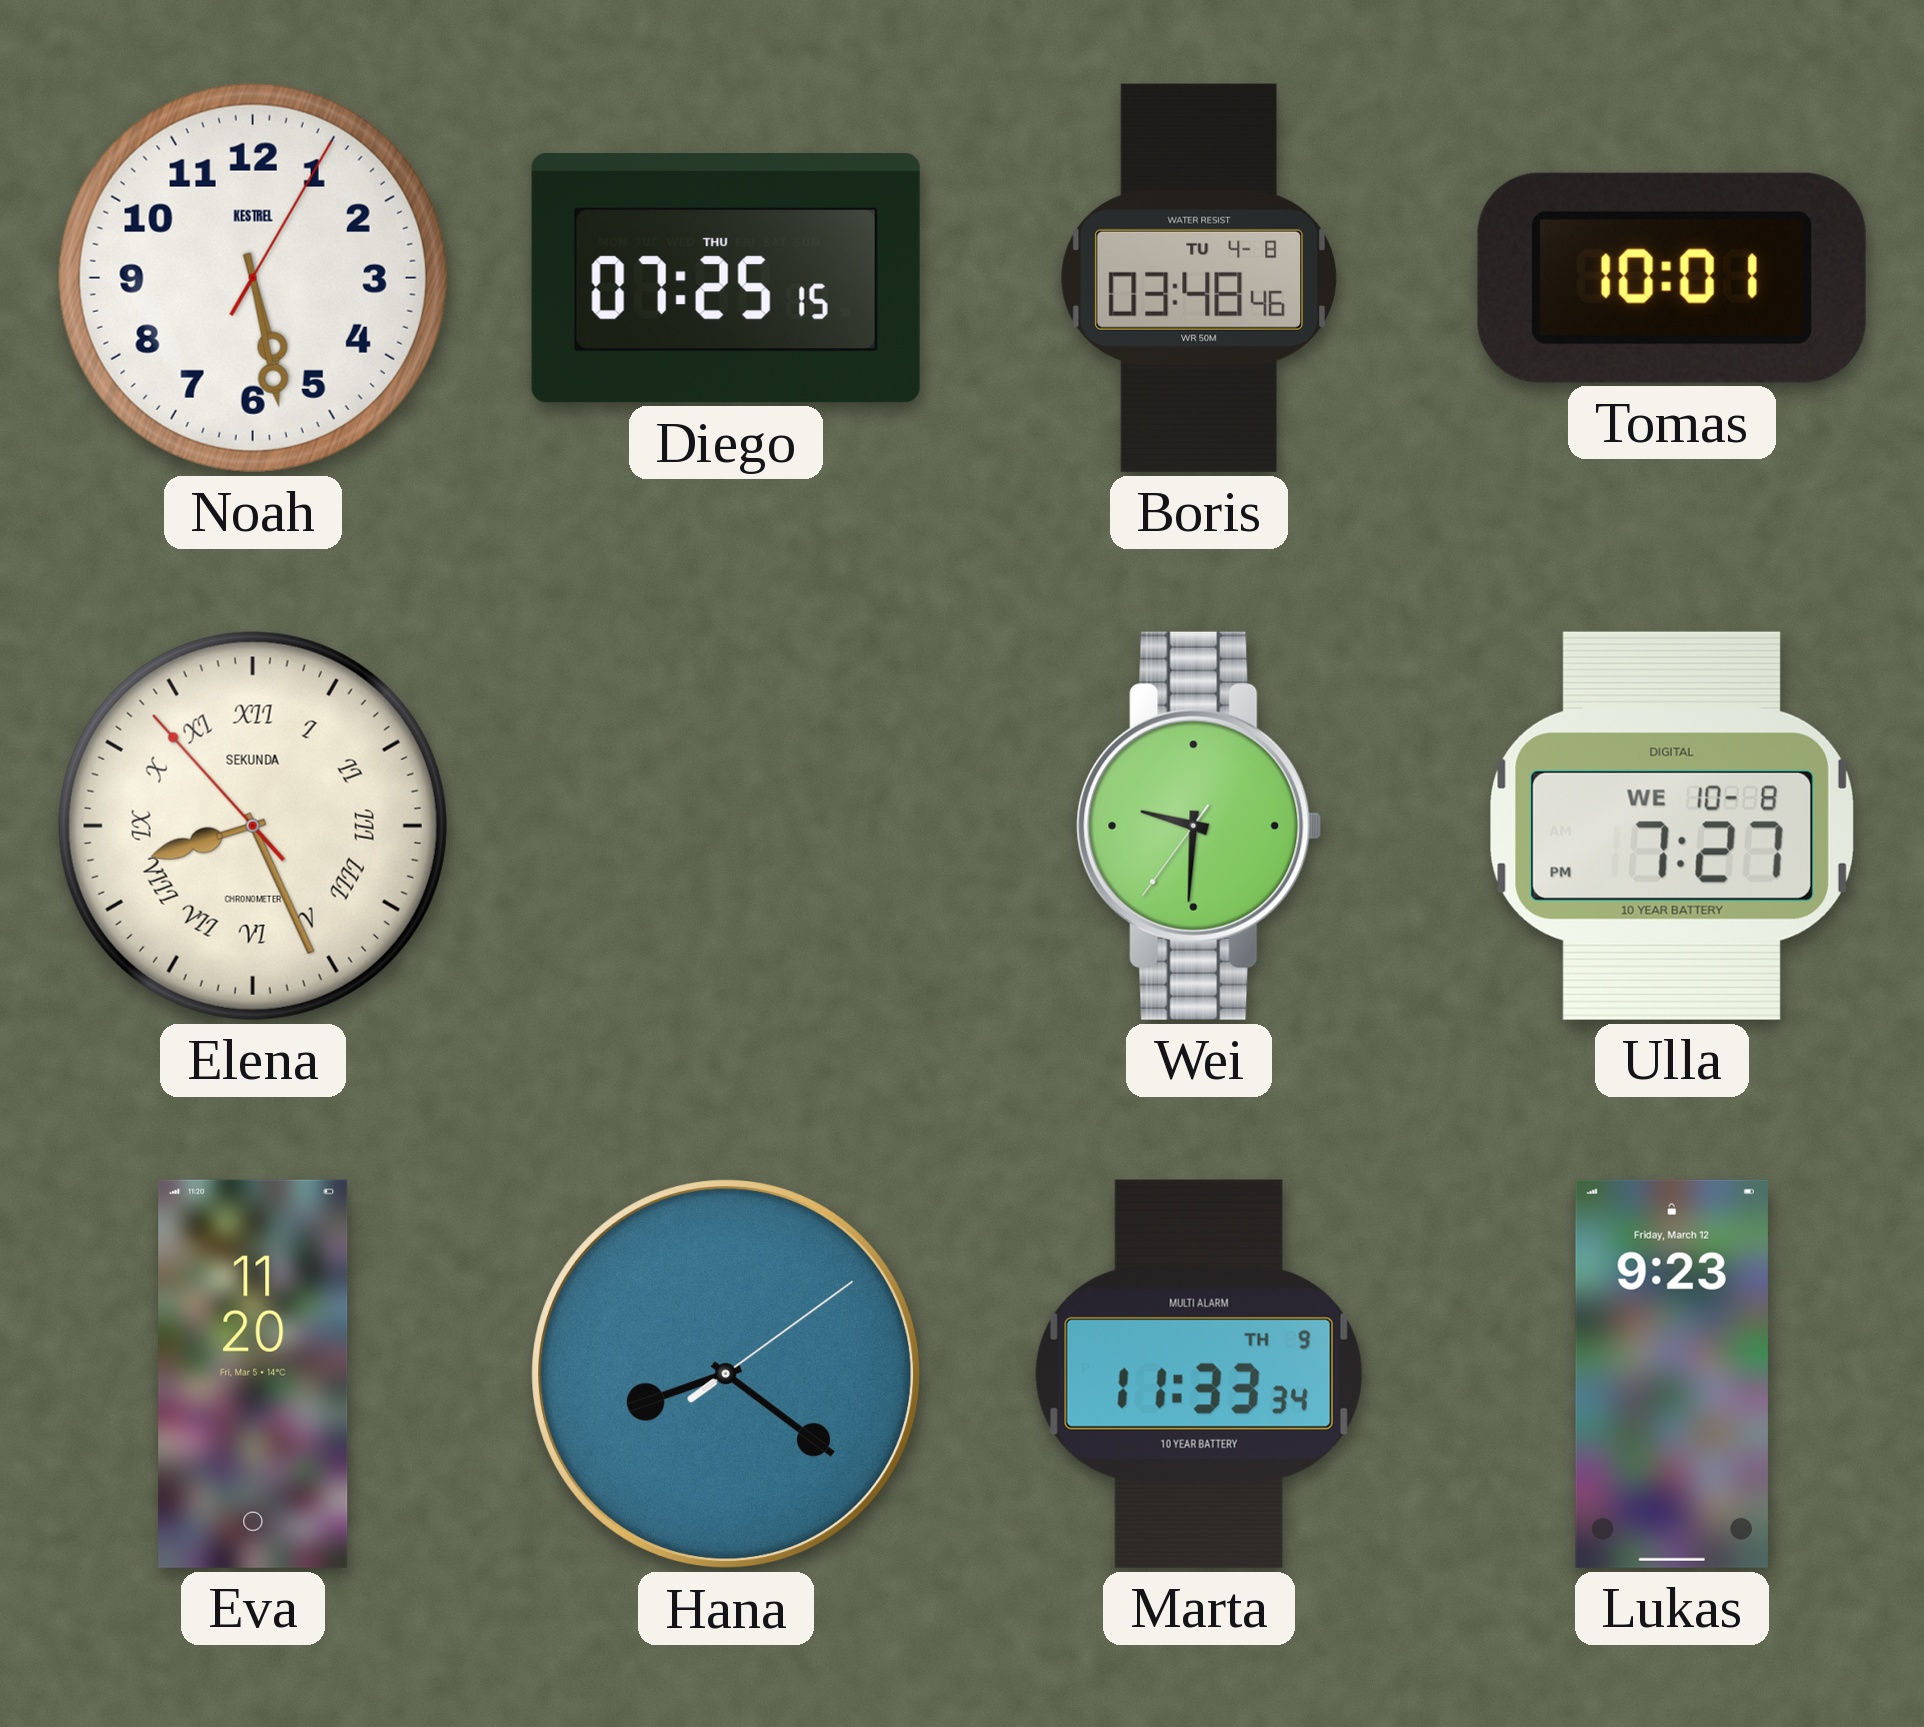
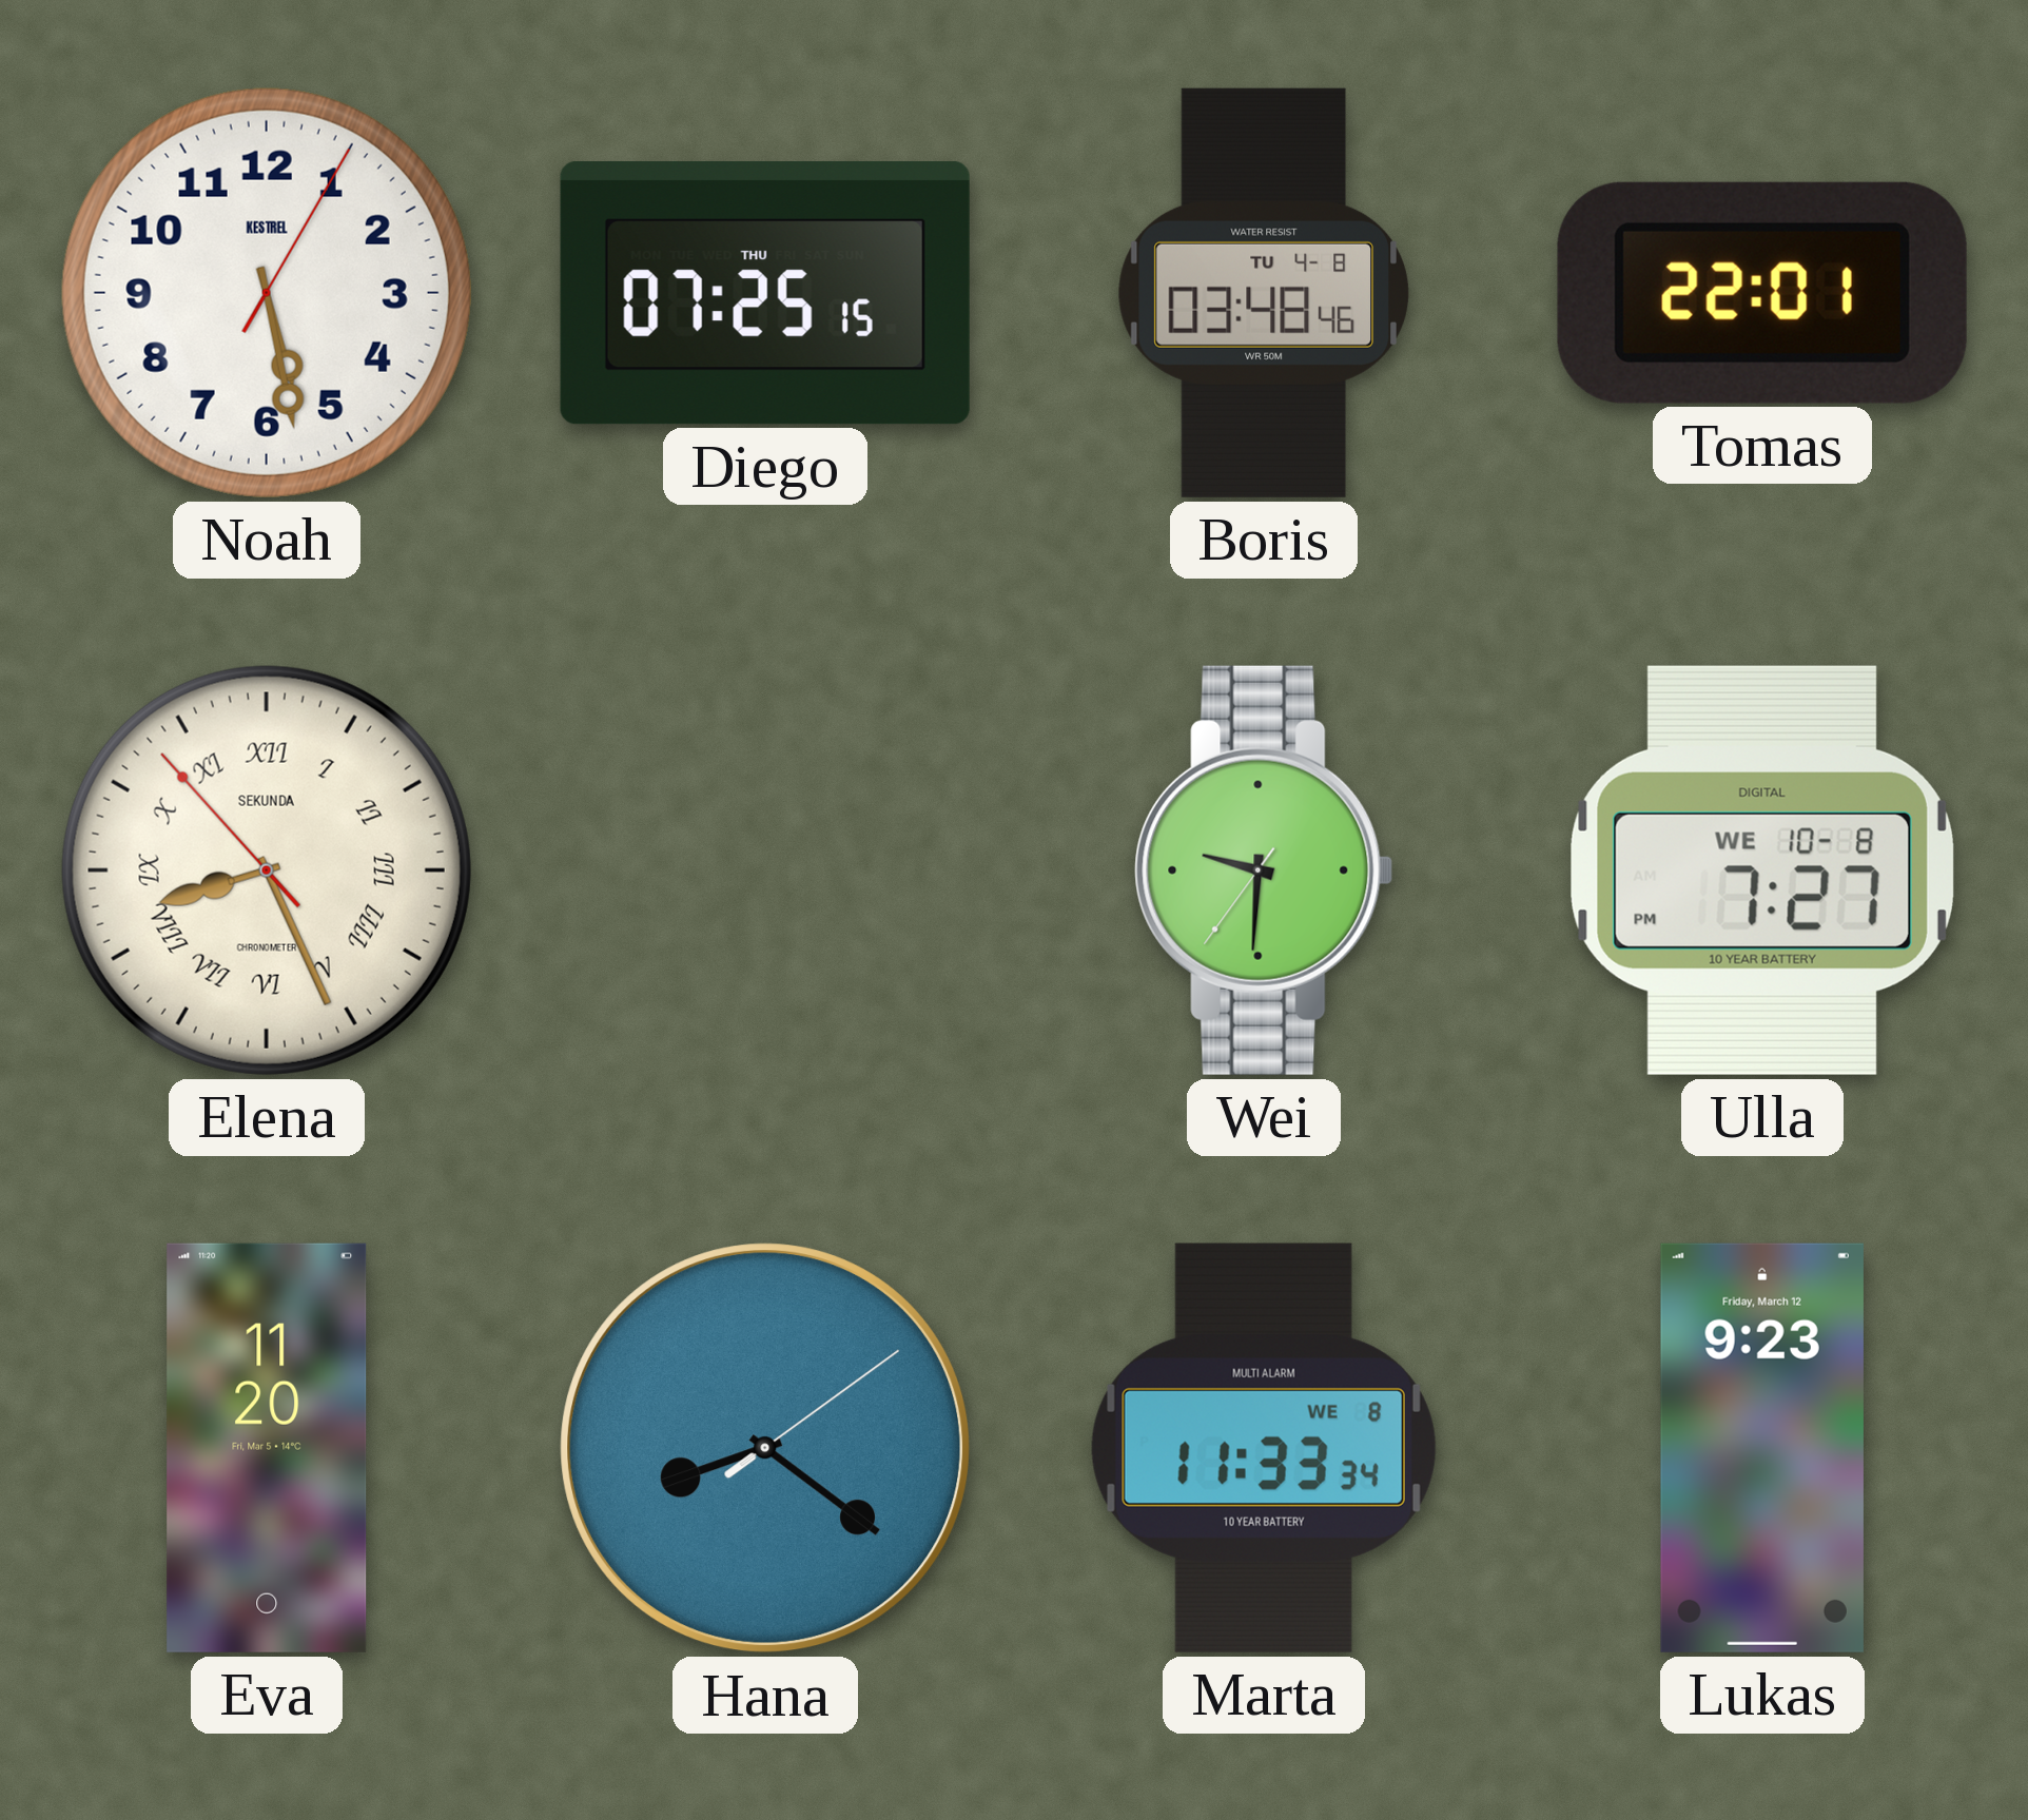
Tomas: 10:01 -> 22:01 (1762, 293)
Marta date: TH 9 -> WE 8 (1264, 1448)
